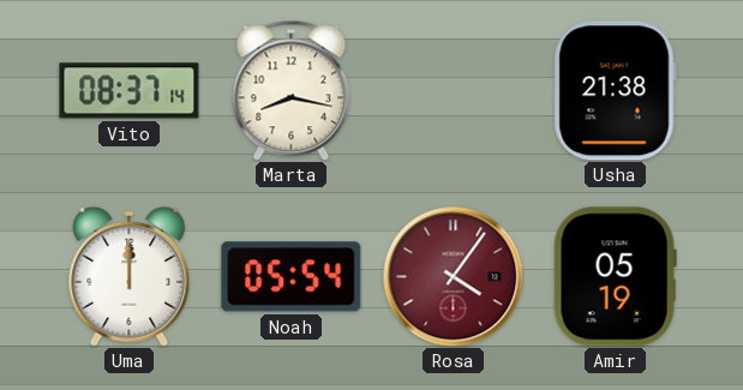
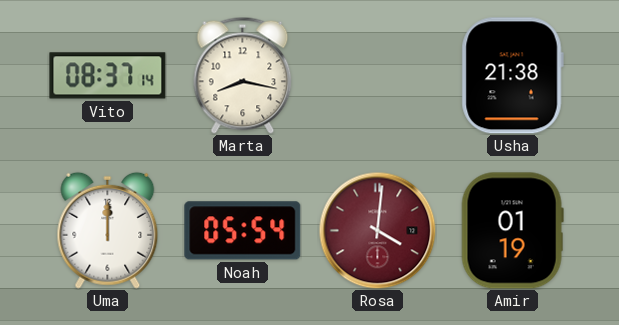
Rosa: 4:06 -> 4:01 (377, 230)
Amir: 05:19 -> 01:19 (512, 231)
